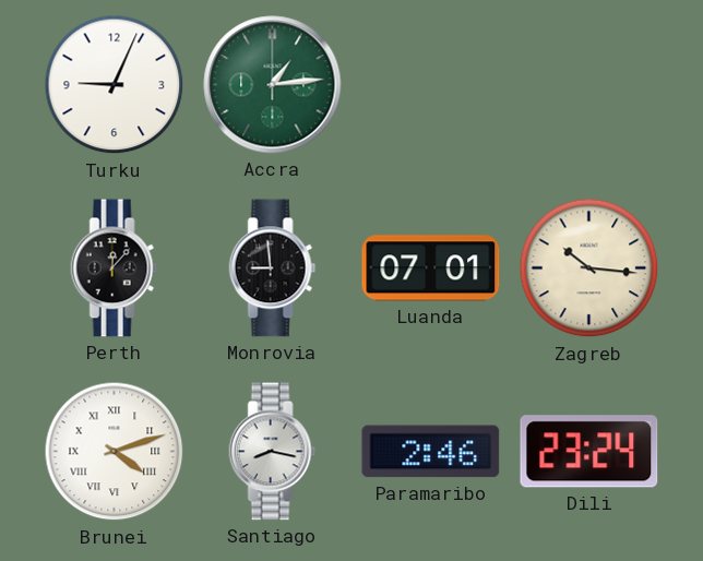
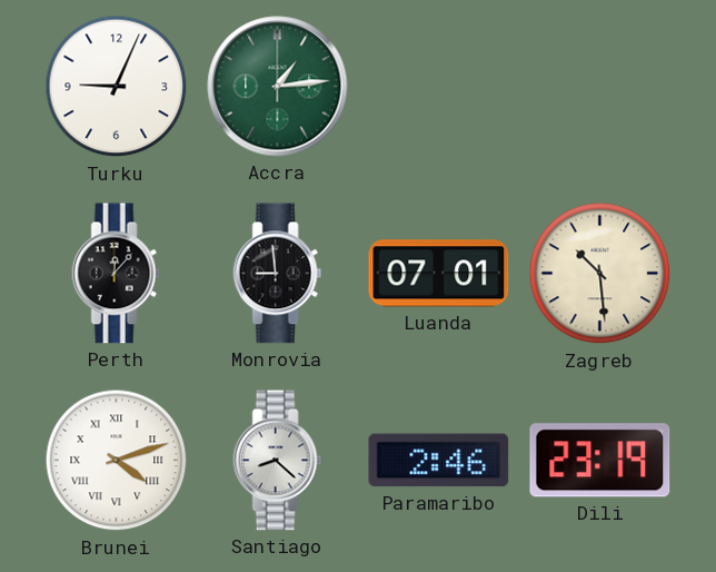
Zagreb: 10:16 -> 10:29 (600, 274)
Santiago: 8:17 -> 8:22 (278, 461)
Dili: 23:24 -> 23:19 (600, 461)
